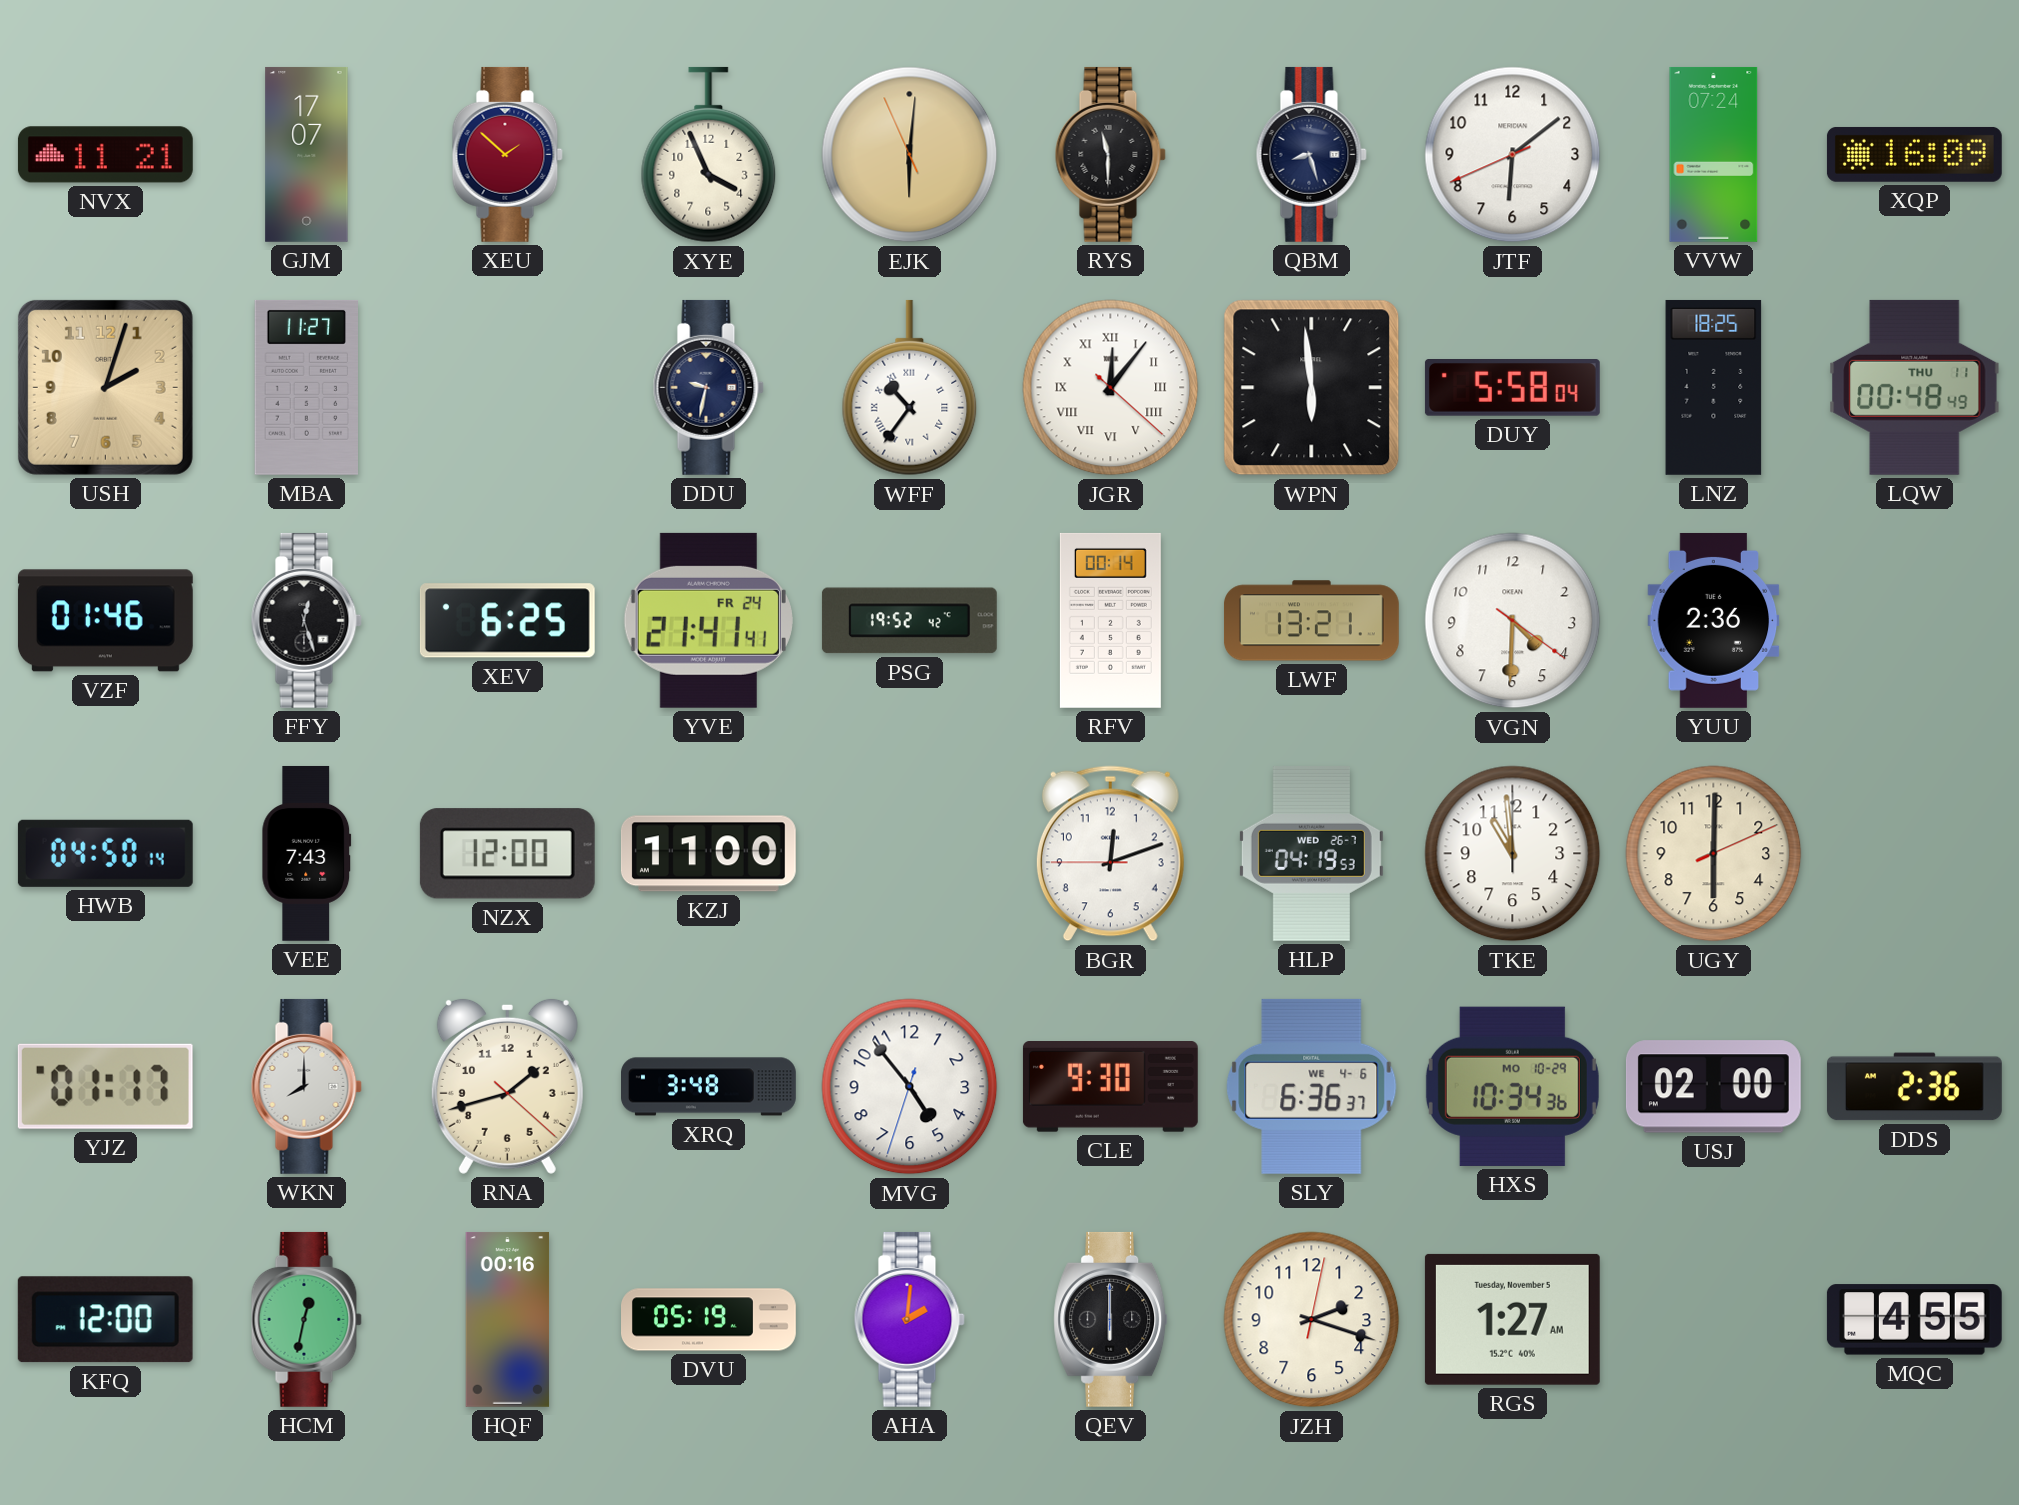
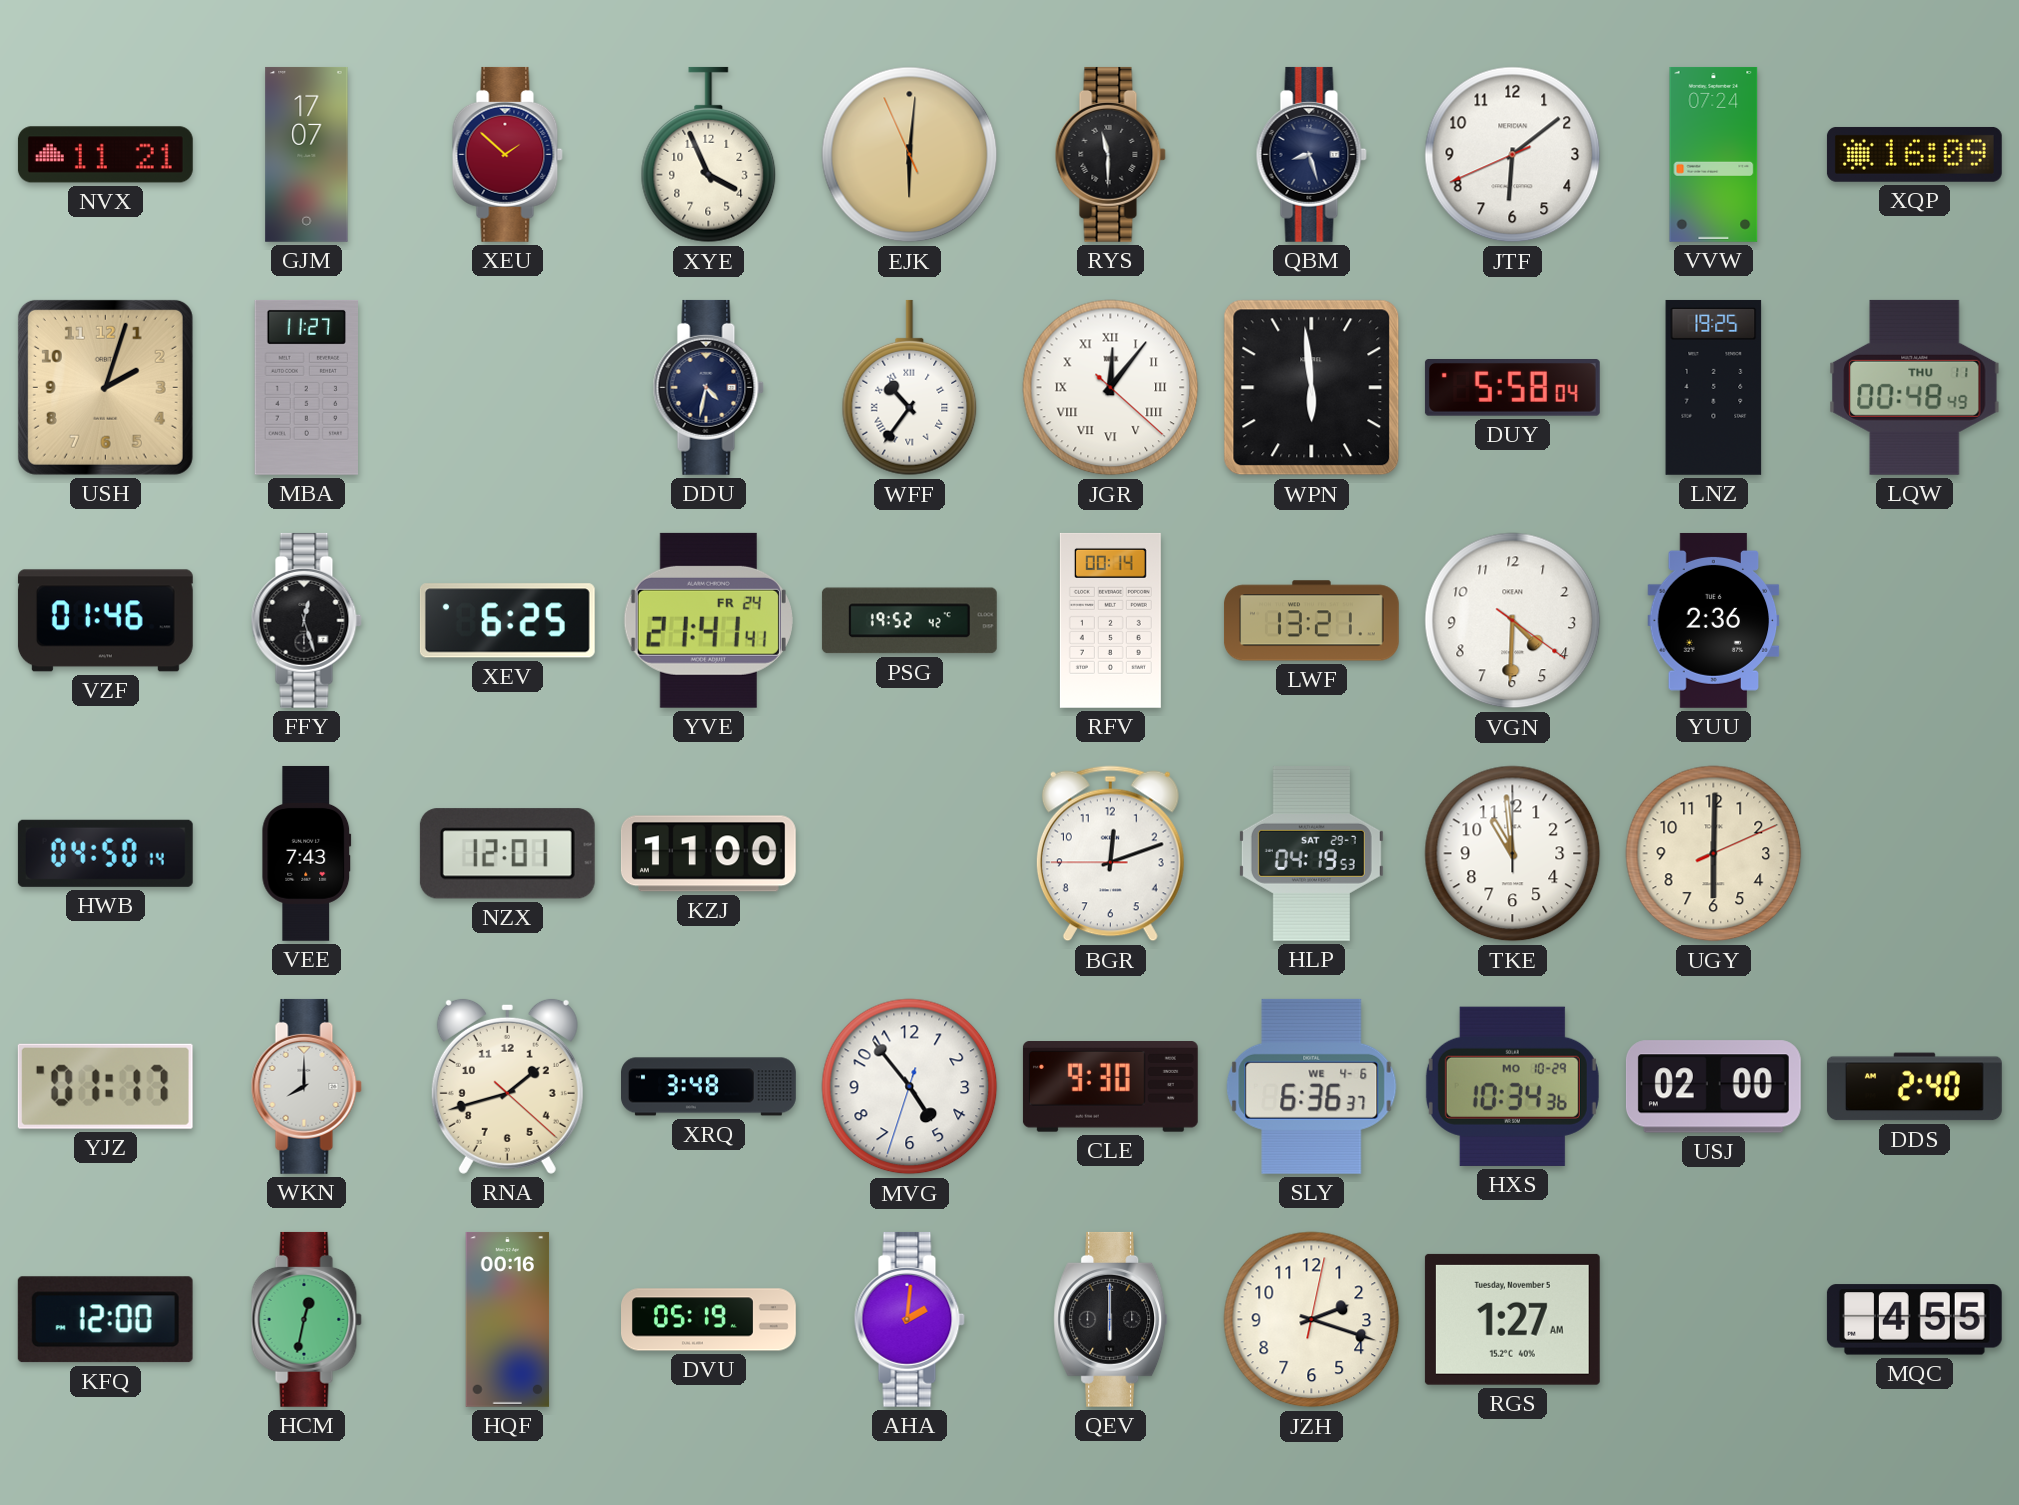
DDU: 9:32 -> 4:32 (708, 387)
LNZ: 18:25 -> 19:25 (1714, 387)
NZX: 12:00 -> 12:01 (507, 854)
HLP date: WED 26-7 -> SAT 29-7 (1311, 853)
DDS: 2:36 -> 2:40 (1914, 1087)
